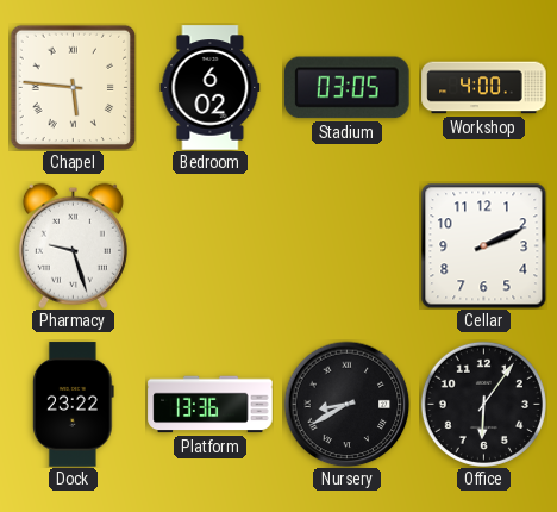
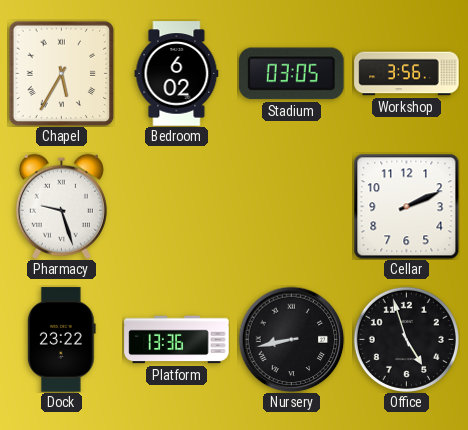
Chapel: 5:46 -> 5:35 (61, 73)
Workshop: 4:00 -> 3:56 (407, 74)
Nursery: 8:40 -> 8:43 (291, 339)
Office: 6:06 -> 4:57 (406, 339)
